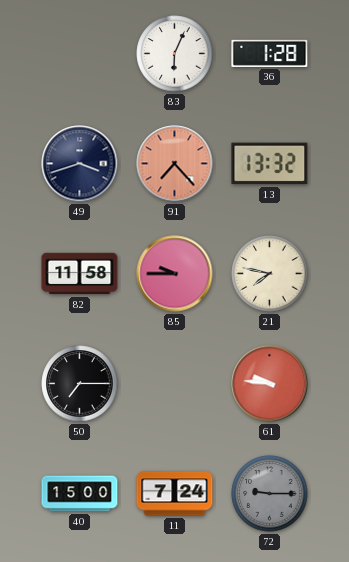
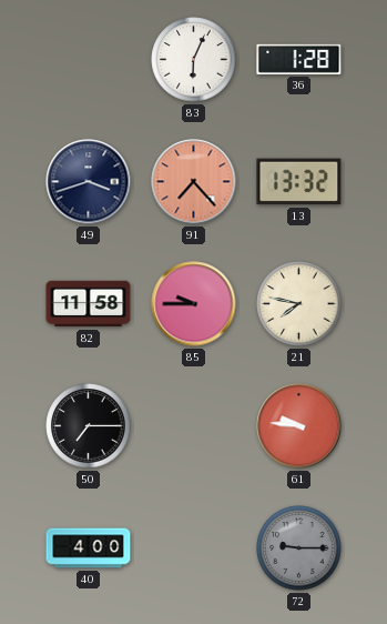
40: 15:00 -> 4:00 (89, 548)
11: 7:24 -> none (175, 494)
